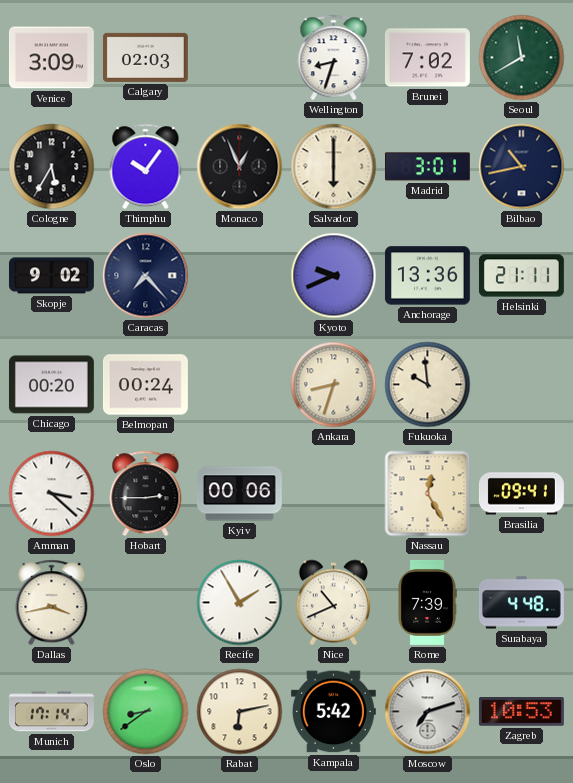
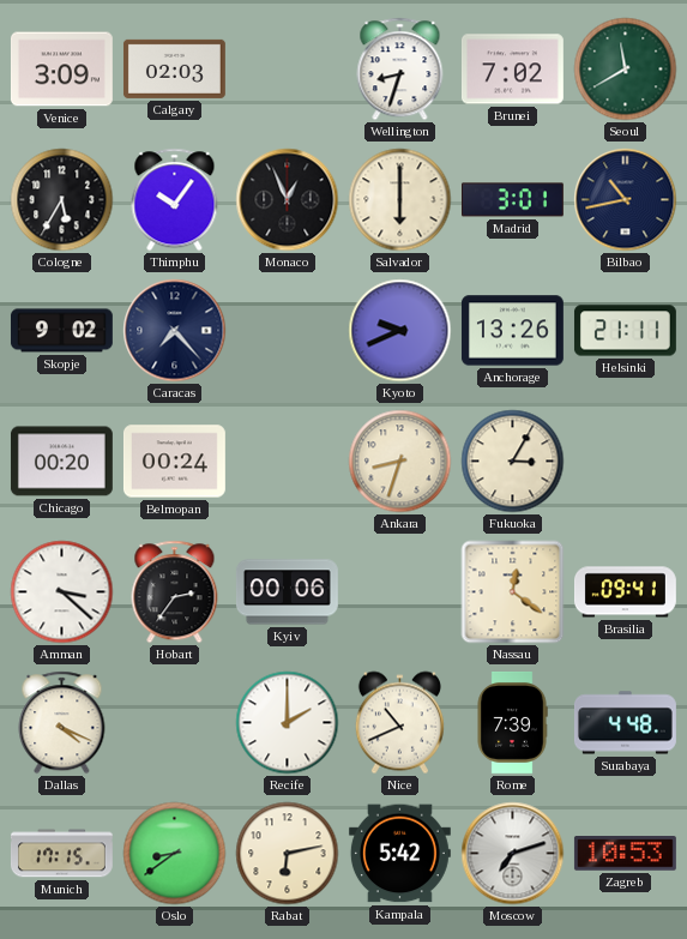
Anchorage: 13:36 -> 13:26 (512, 331)
Fukuoka: 9:59 -> 3:05 (513, 462)
Hobart: 2:45 -> 2:36 (175, 592)
Nassau: 12:25 -> 12:21 (513, 592)
Dallas: 3:43 -> 4:19 (62, 723)
Recife: 1:55 -> 2:00 (288, 723)
Munich: 17:14 -> 17:15 (61, 854)
